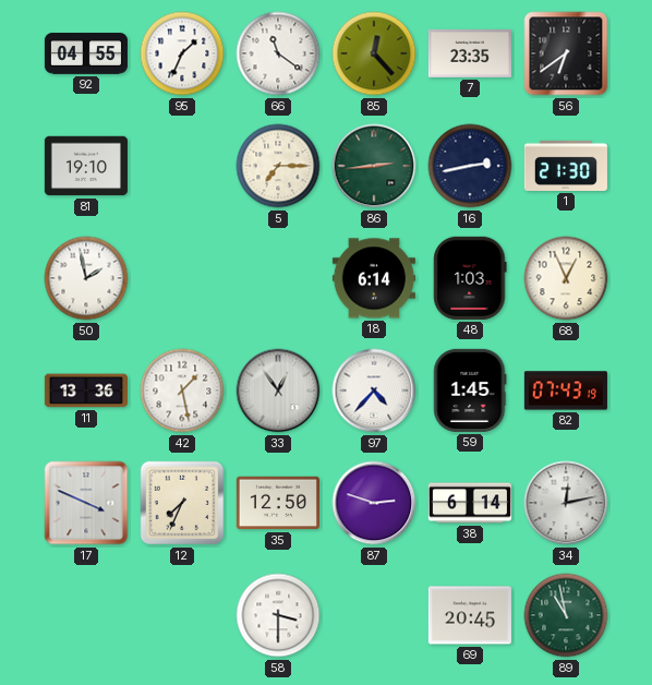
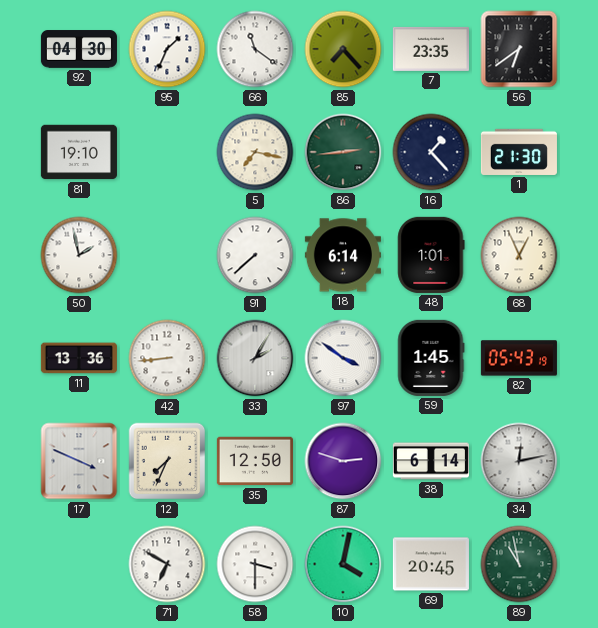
92: 04:55 -> 04:30 (79, 49)
85: 12:23 -> 7:23 (343, 49)
5: 7:15 -> 7:17 (255, 152)
16: 2:43 -> 1:23 (431, 152)
91: none -> 7:38 (255, 255)
48: 1:03 -> 1:01 (431, 255)
42: 1:28 -> 8:44 (167, 358)
33: 12:54 -> 2:05 (255, 358)
97: 4:37 -> 3:51 (343, 358)
82: 07:43 -> 05:43 (519, 358)
71: none -> 6:50 (167, 564)
10: none -> 4:02 (343, 564)
